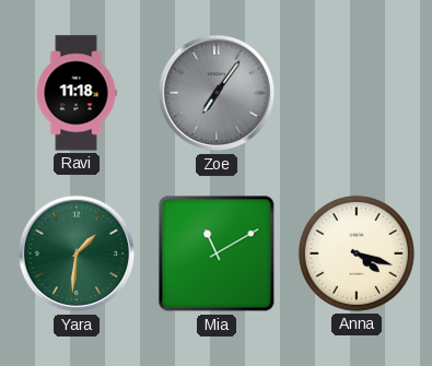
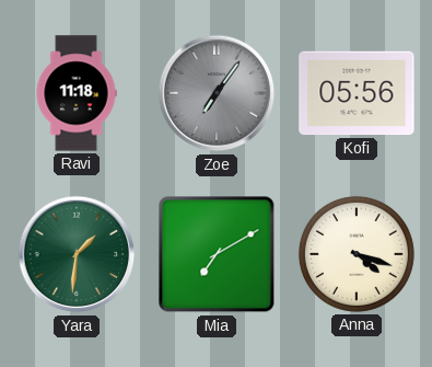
Kofi: none -> 05:56 (357, 93)
Mia: 11:10 -> 7:10 (217, 254)
